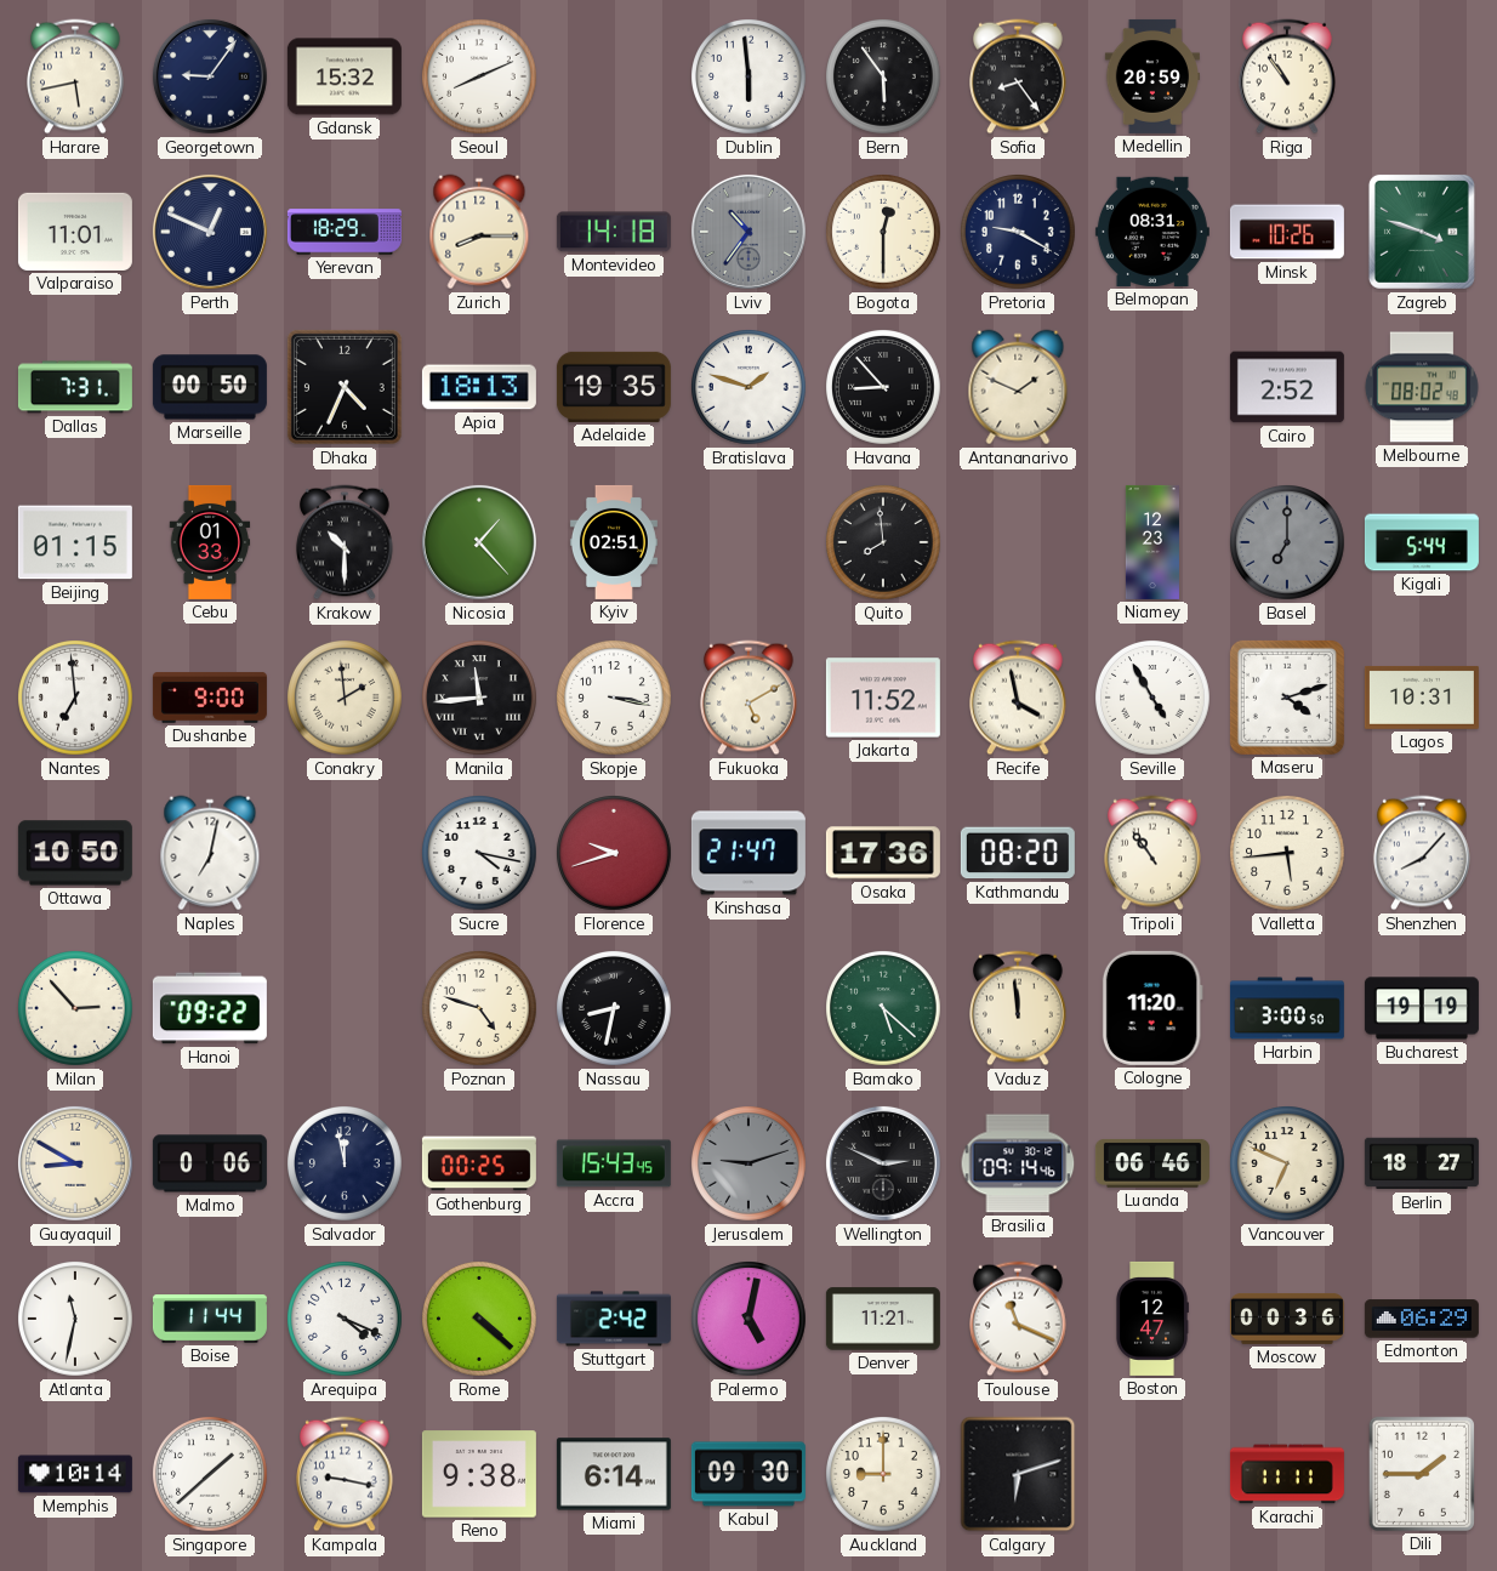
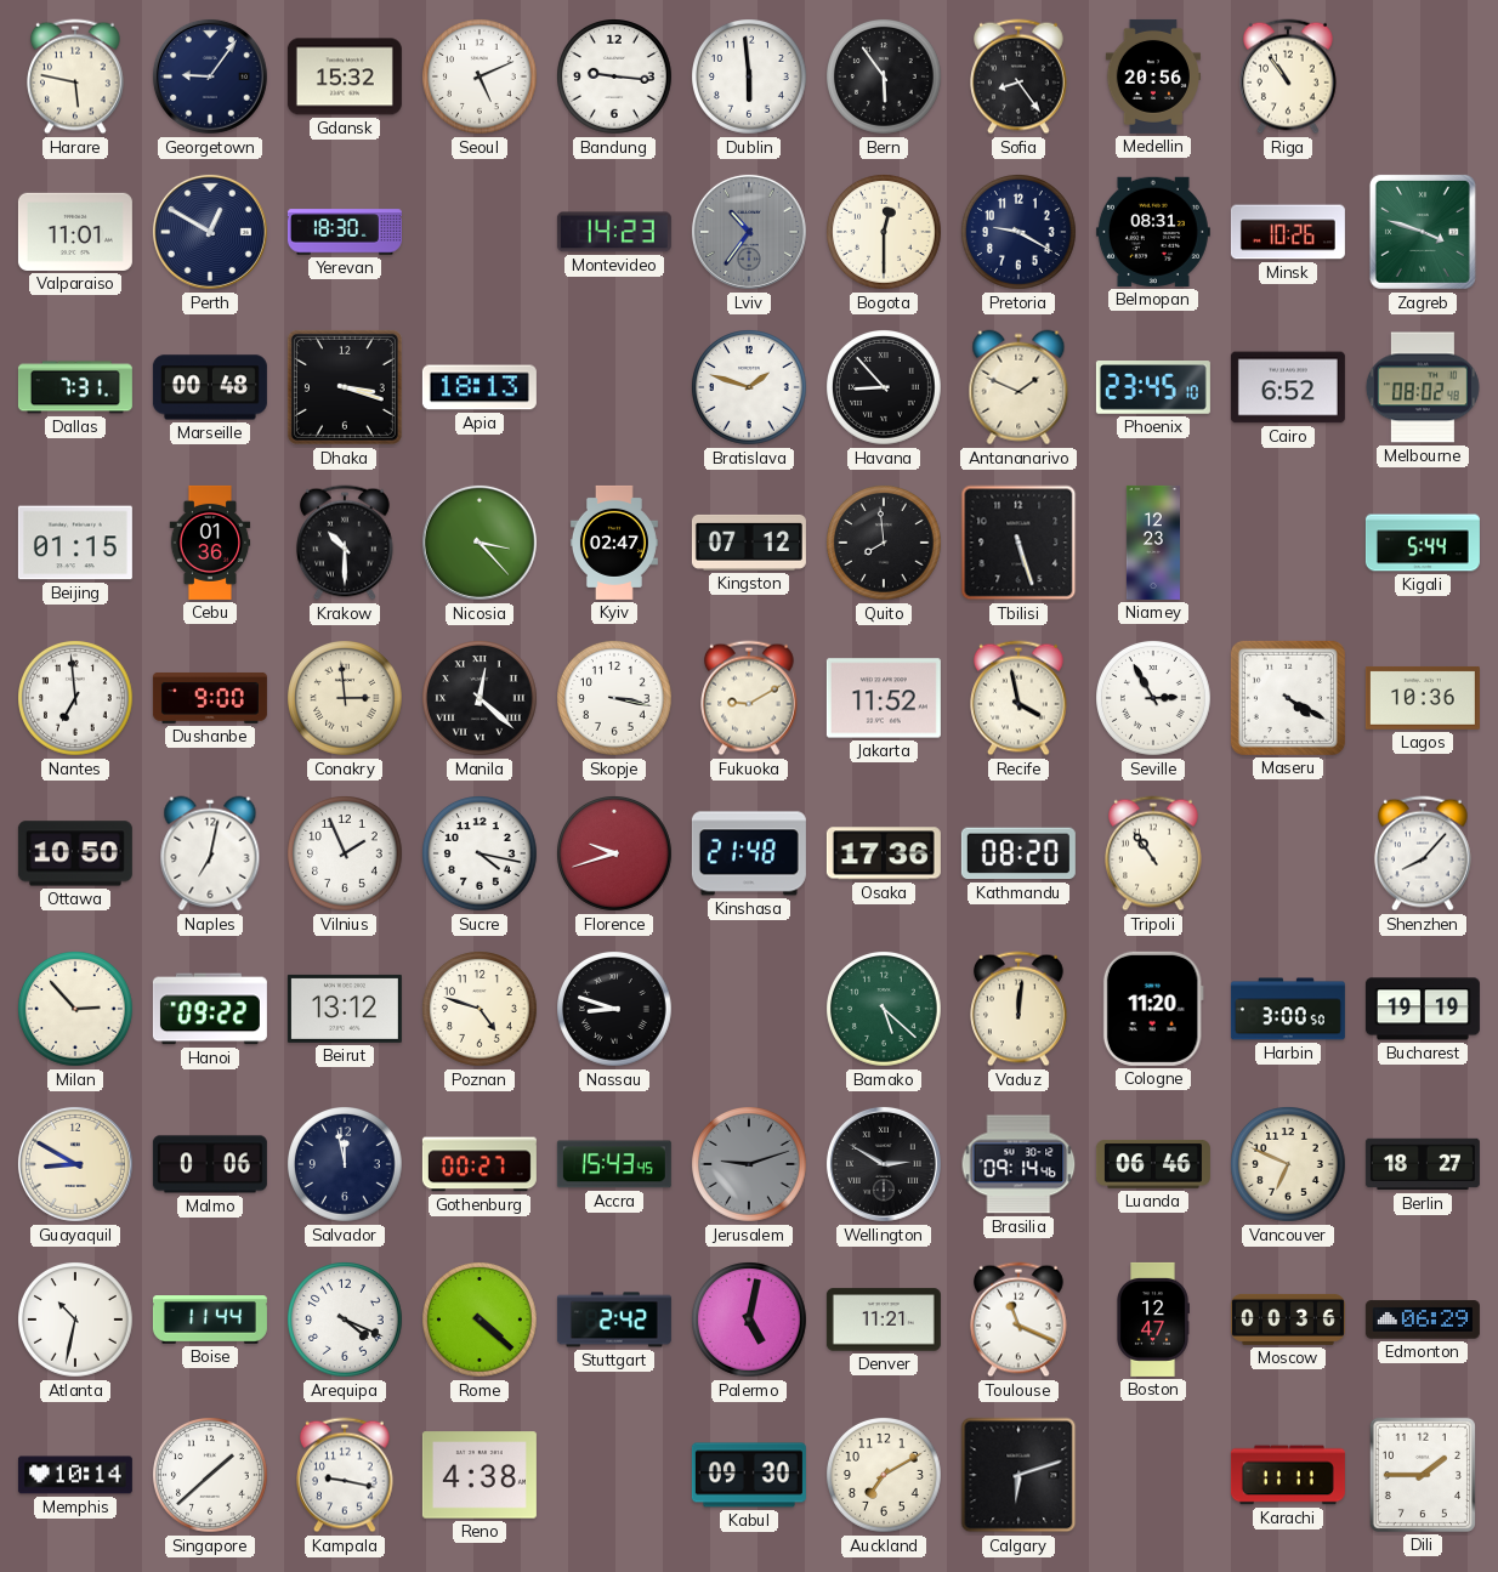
Harare: 5:43 -> 5:47 (76, 76)
Seoul: 8:11 -> 5:11 (481, 78)
Bandung: none -> 9:16 (615, 78)
Medellin: 20:59 -> 20:56 (1153, 76)
Perth: 12:49 -> 12:50 (210, 232)
Yerevan: 18:29 -> 18:30 (345, 232)
Zurich: 8:15 -> none (479, 232)
Montevideo: 14:18 -> 14:23 (614, 232)
Marseille: 00:50 -> 00:48 (210, 387)
Dhaka: 4:34 -> 3:18 (345, 387)
Adelaide: 19:35 -> none (614, 387)
Phoenix: none -> 23:45 (1153, 387)
Cairo: 2:52 -> 6:52 (1288, 387)
Cebu: 01:33 -> 01:36 (210, 543)
Nicosia: 1:23 -> 3:23 (480, 543)
Kyiv: 02:51 -> 02:47 (614, 543)
Kingston: none -> 07:12 (749, 543)
Tbilisi: none -> 5:27 (1018, 543)
Basel: 7:00 -> none (1288, 543)
Conakry: 1:59 -> 2:59 (346, 699)
Manila: 11:44 -> 12:22 (481, 699)
Fukuoka: 5:10 -> 9:10 (750, 698)
Seville: 4:55 -> 2:55 (1154, 699)
Maseru: 4:12 -> 4:20 (1288, 698)
Lagos: 10:31 -> 10:36 (1423, 698)
Vilnius: none -> 1:56 (346, 855)
Kinshasa: 21:47 -> 21:48 (749, 853)
Valletta: 5:44 -> none (1288, 854)
Beirut: none -> 13:12 (345, 1009)
Nassau: 8:32 -> 8:48 (615, 1010)
Vaduz: 11:59 -> 12:01 (1020, 1009)
Gothenburg: 00:25 -> 00:27 (480, 1164)
Wellington: 2:49 -> 2:50 (884, 1164)
Atlanta: 11:32 -> 10:32 (76, 1321)
Reno: 9:38 -> 4:38 (480, 1475)
Miami: 6:14 -> none (614, 1474)
Auckland: 9:00 -> 7:10 (885, 1476)
